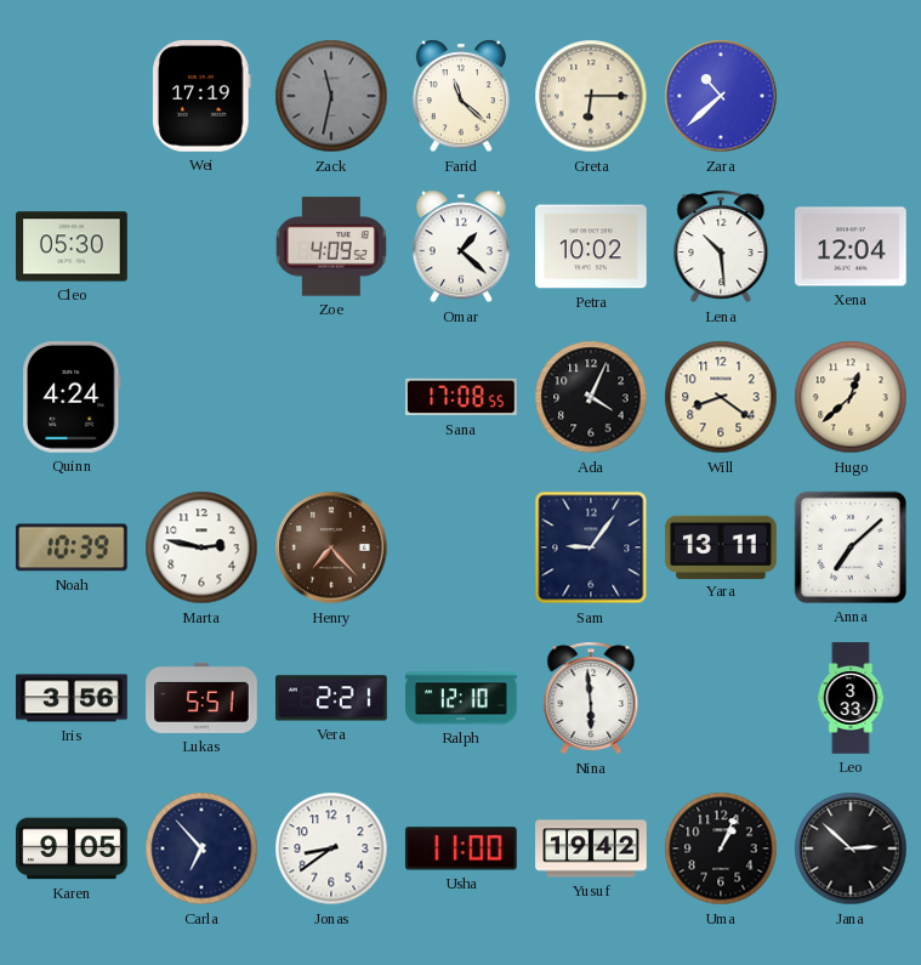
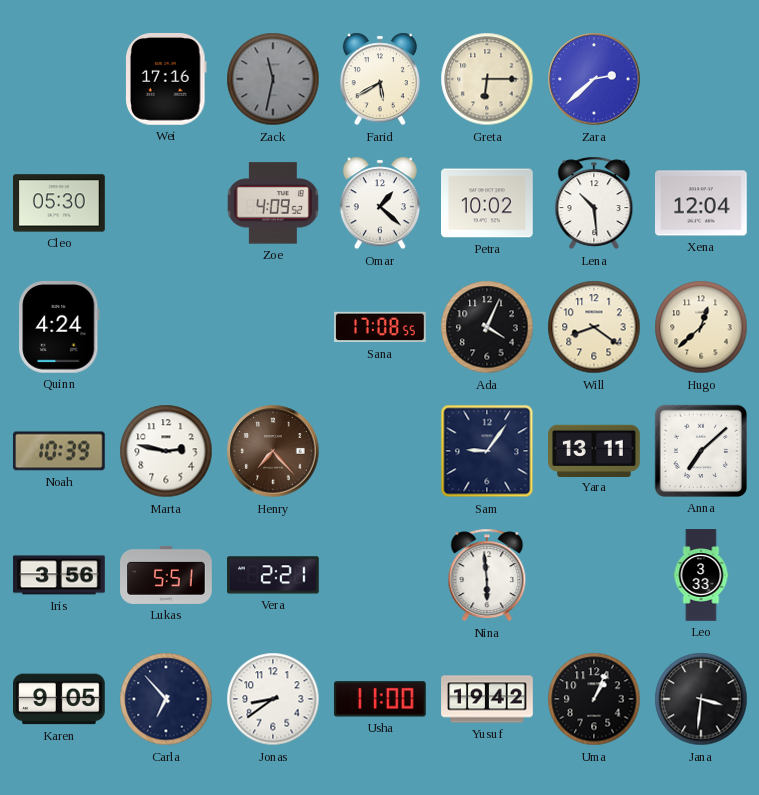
Wei: 17:19 -> 17:16 (167, 80)
Farid: 11:22 -> 5:40 (380, 79)
Zara: 10:38 -> 2:38 (594, 79)
Ralph: 12:10 -> none (461, 698)
Jana: 2:52 -> 3:31 (701, 699)
